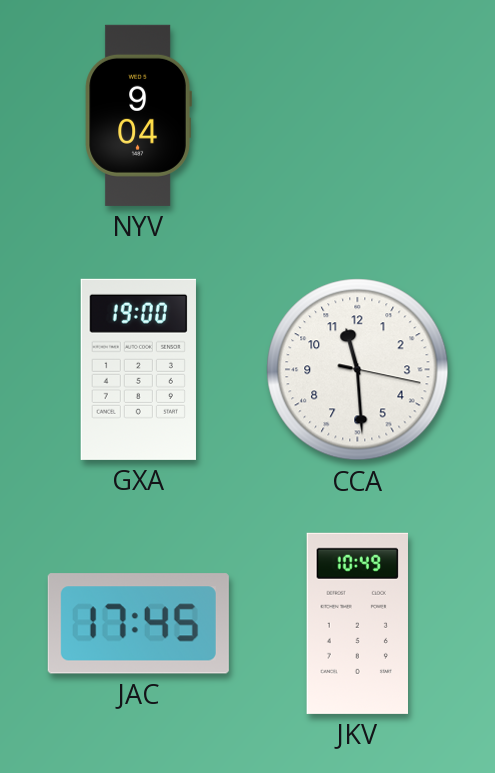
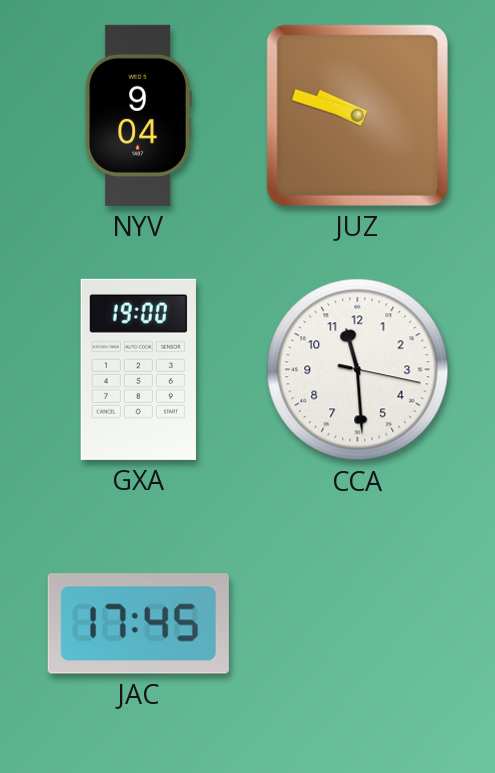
JUZ: none -> 9:48 (357, 115)
JKV: 10:49 -> none (357, 623)
